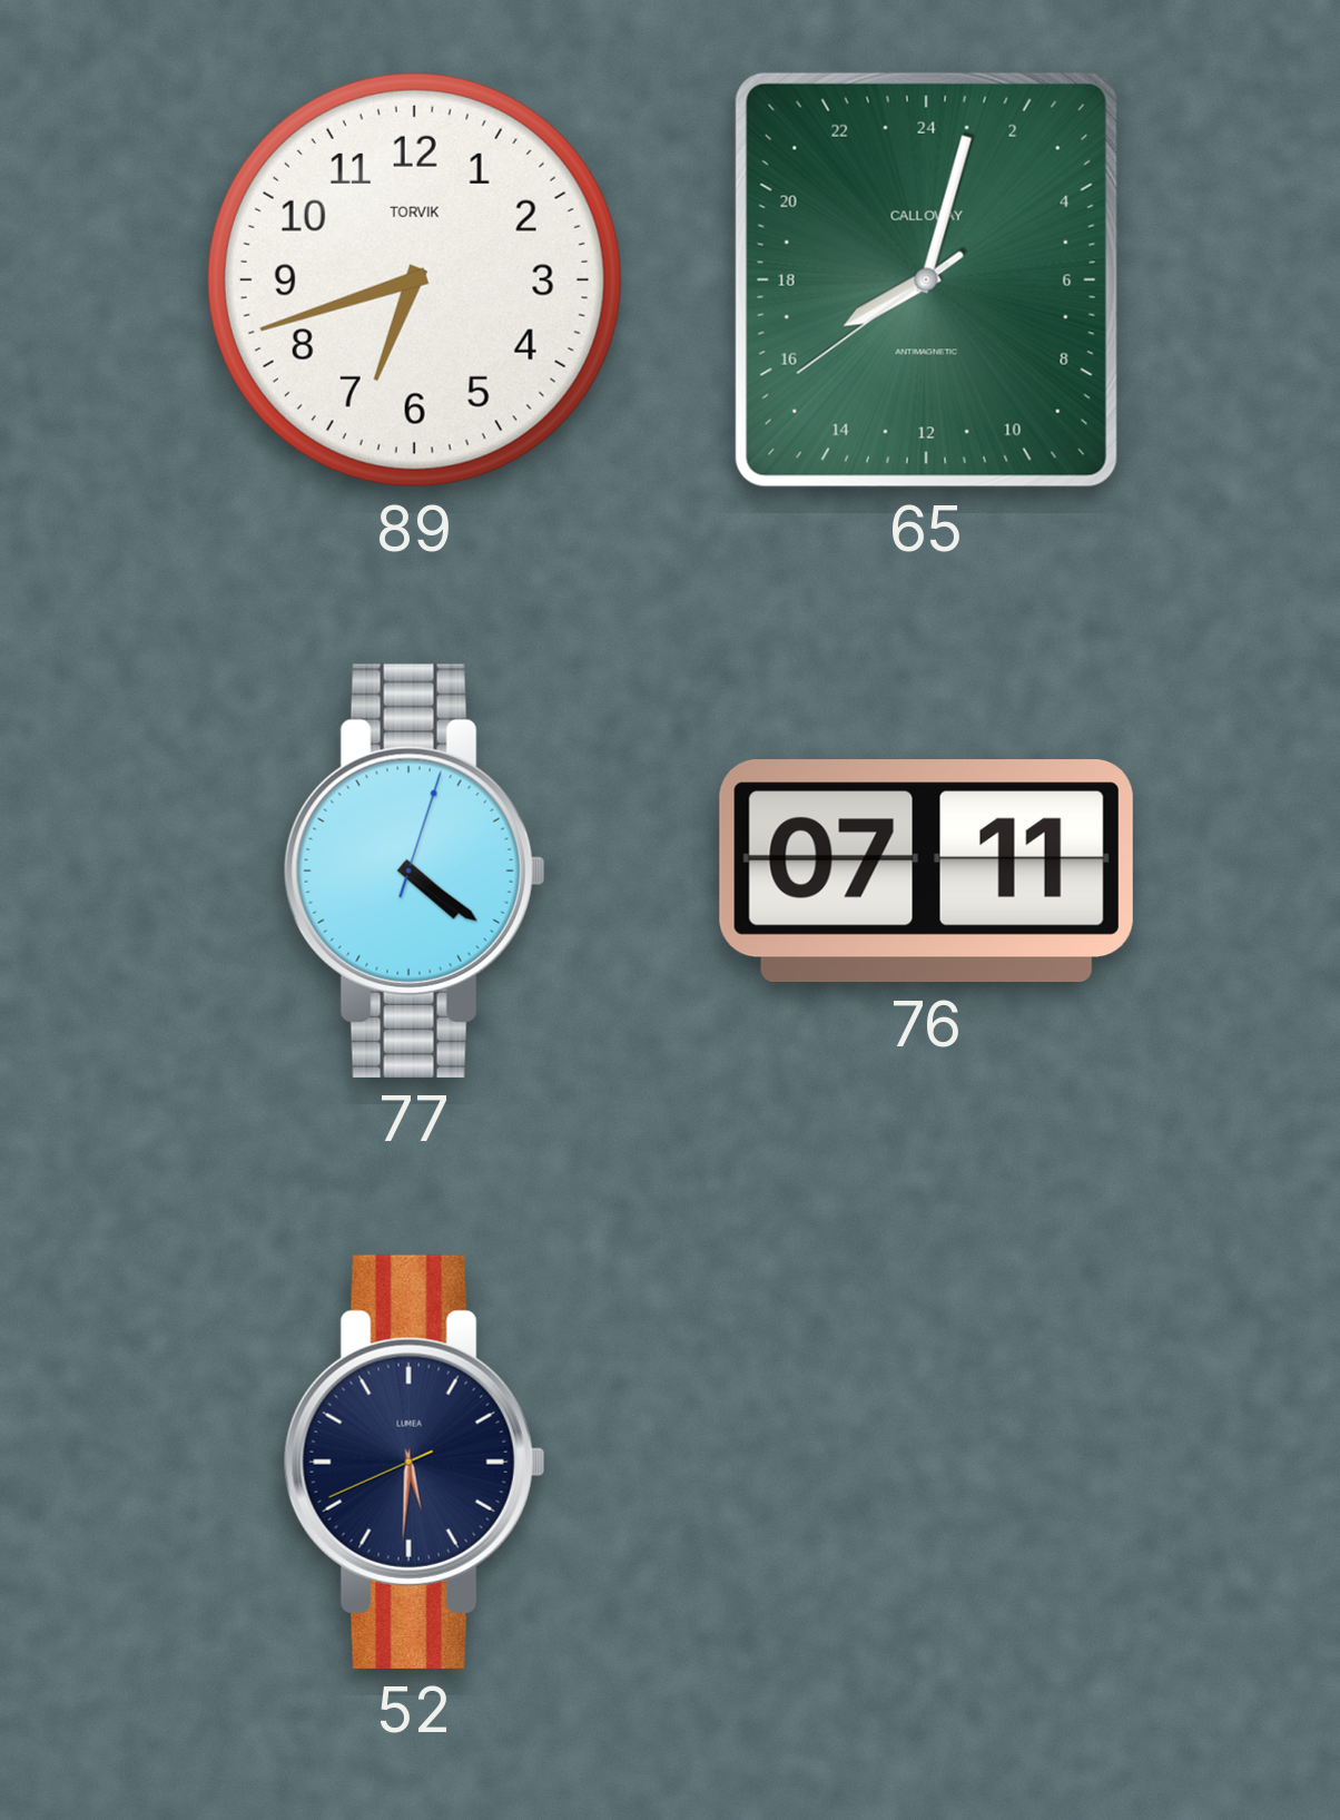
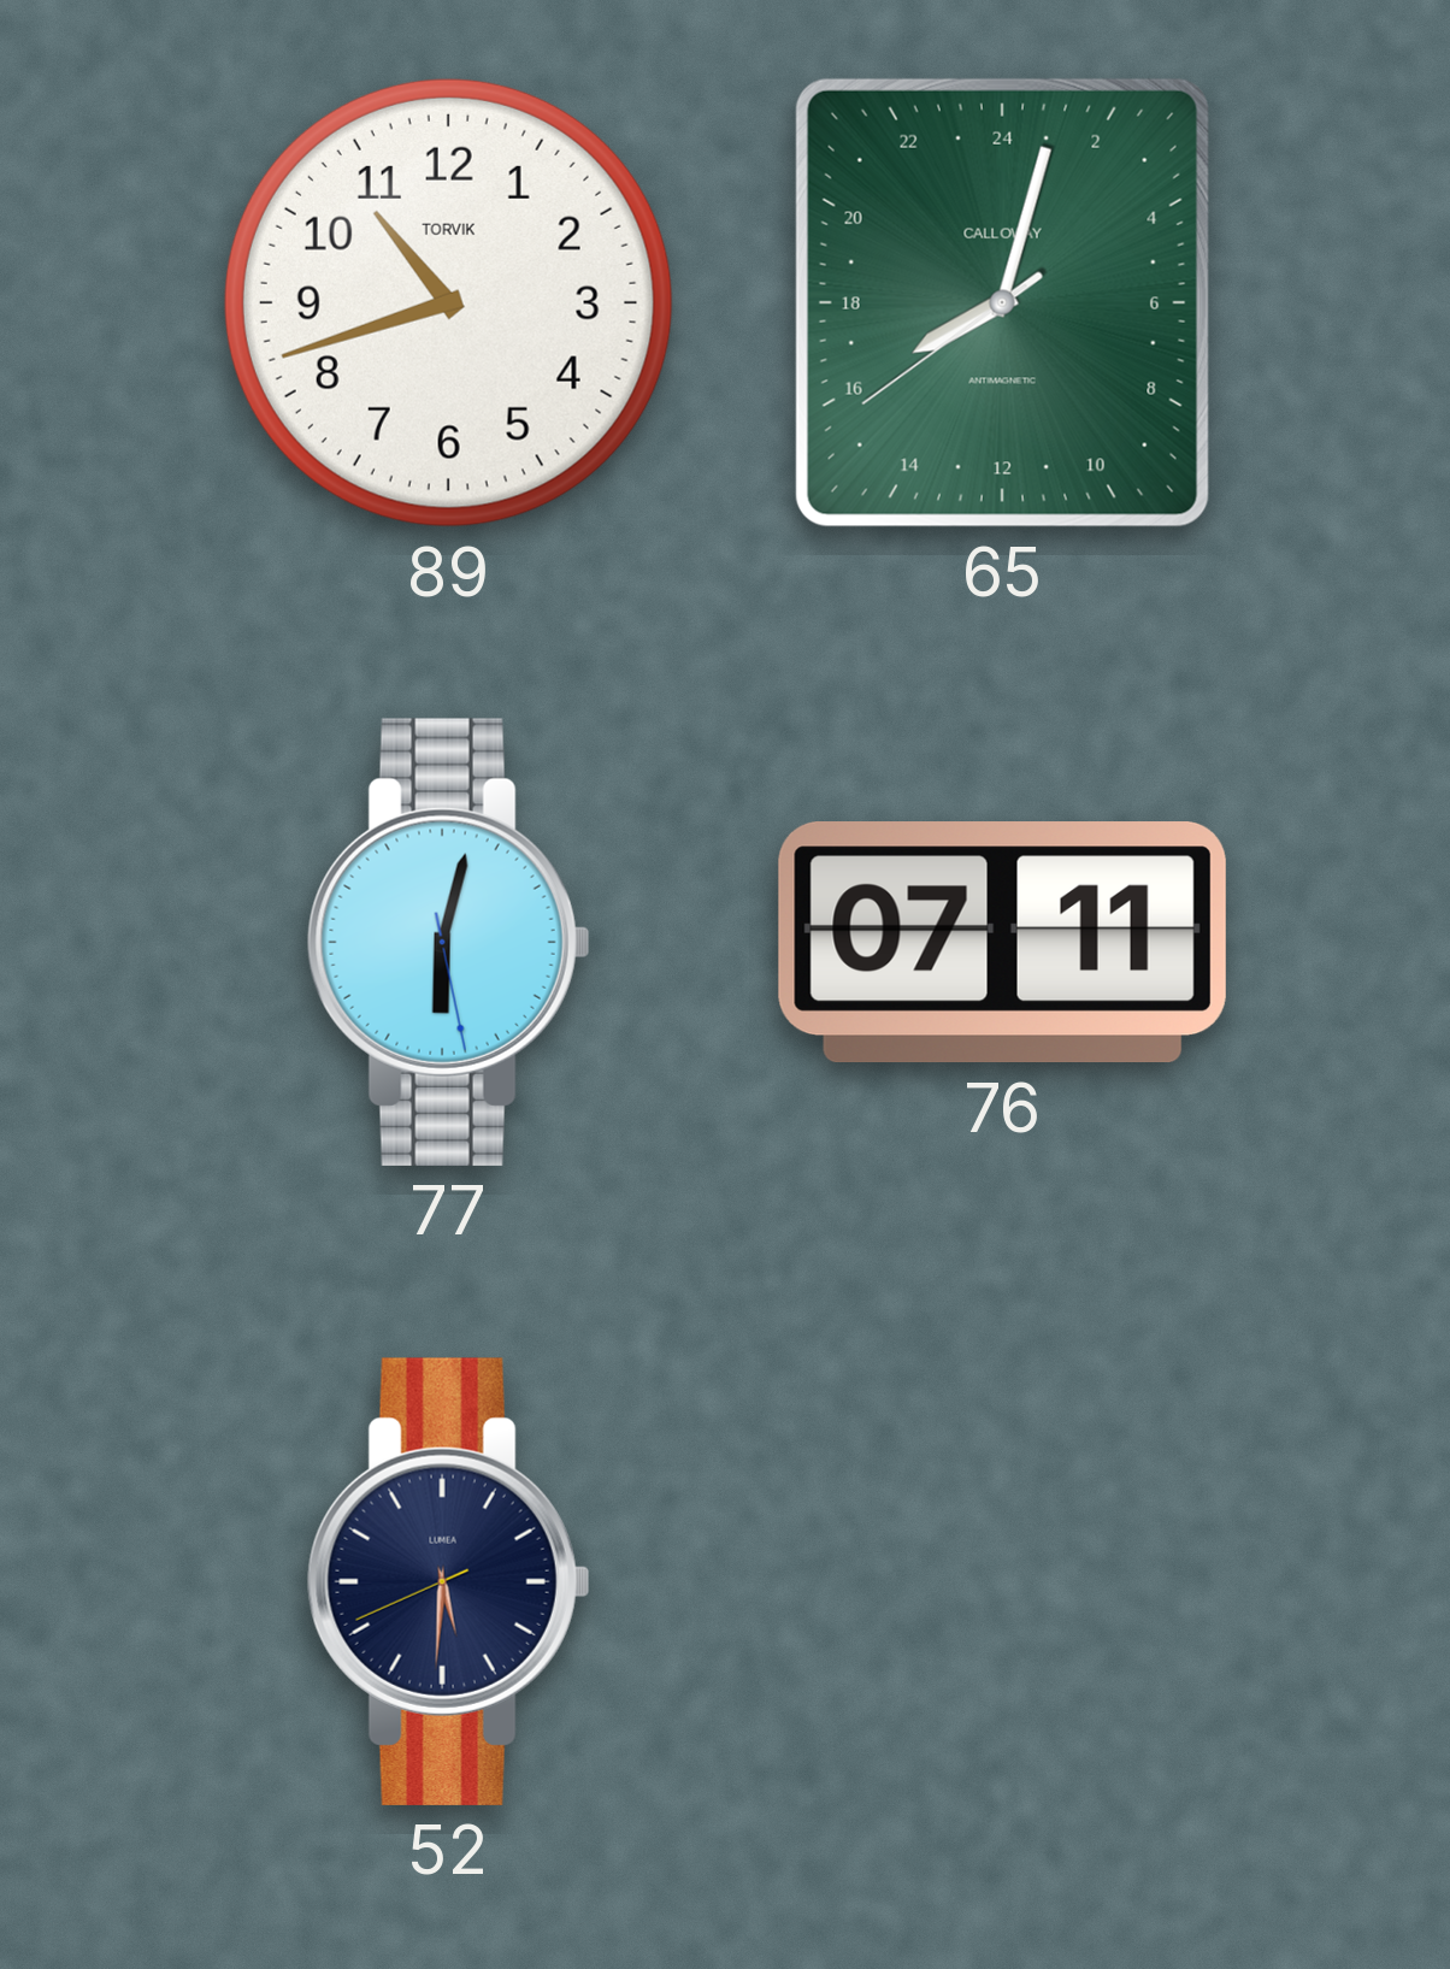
89: 6:42 -> 10:42 (448, 302)
77: 4:21 -> 6:02 (448, 942)
